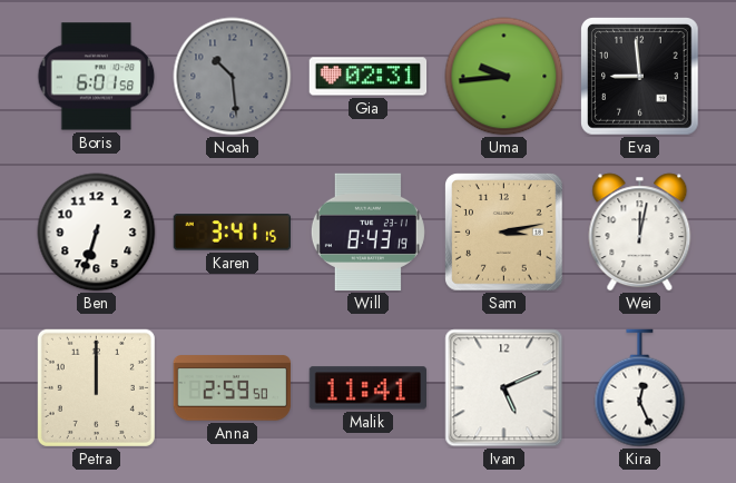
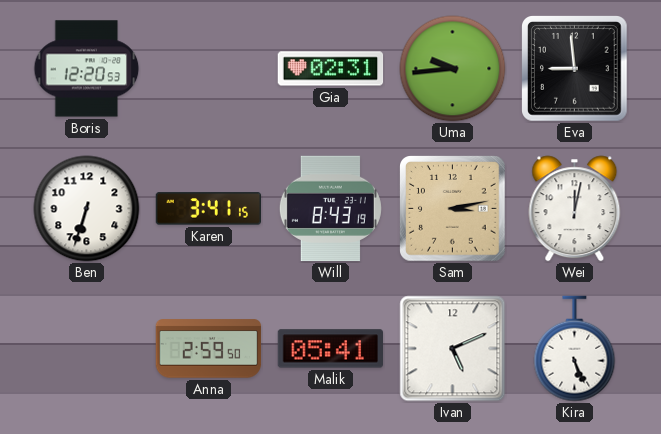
Boris: 6:01 -> 12:20 (87, 69)
Noah: 10:29 -> none (233, 77)
Petra: 12:00 -> none (96, 387)
Malik: 11:41 -> 05:41 (331, 349)
Kira: 12:26 -> 5:26 (575, 349)
